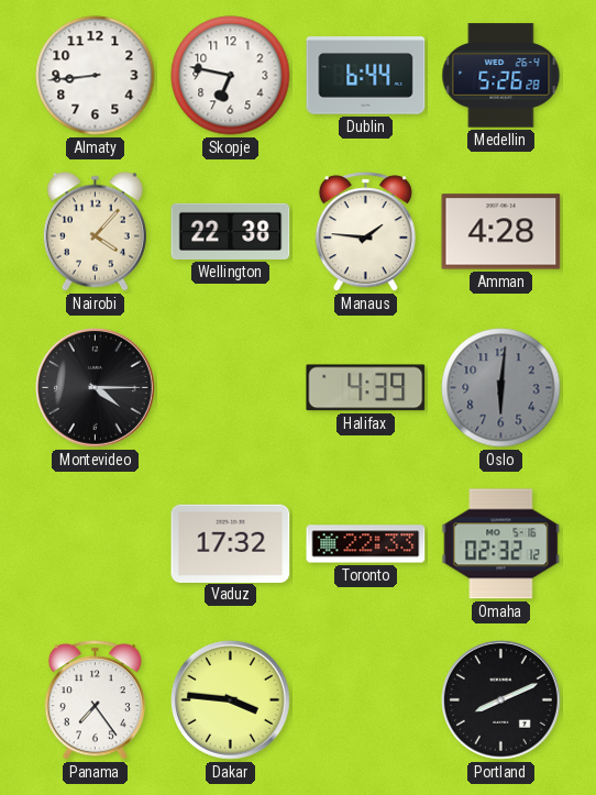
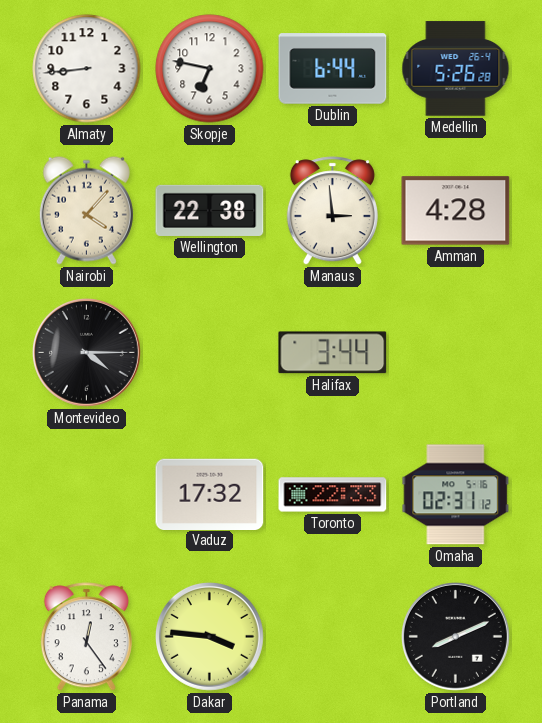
Manaus: 1:46 -> 2:59 (332, 211)
Halifax: 4:39 -> 3:44 (333, 353)
Oslo: 6:01 -> none (501, 388)
Omaha: 02:32 -> 02:31 (456, 495)
Panama: 7:24 -> 12:24 (86, 637)
